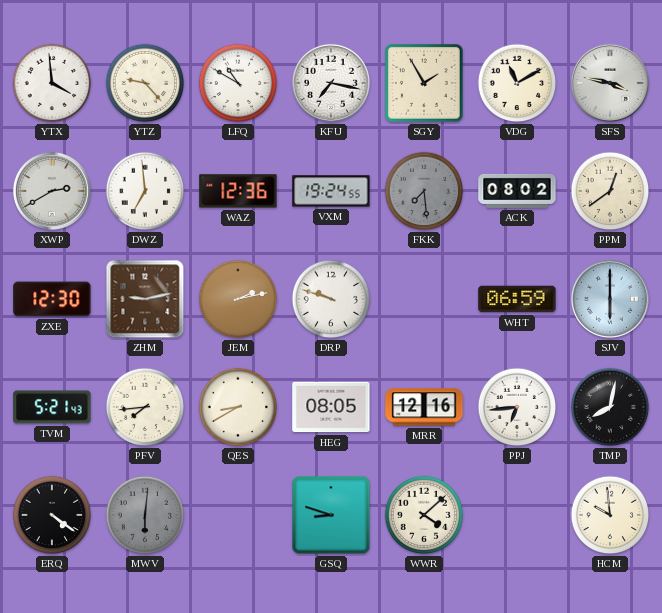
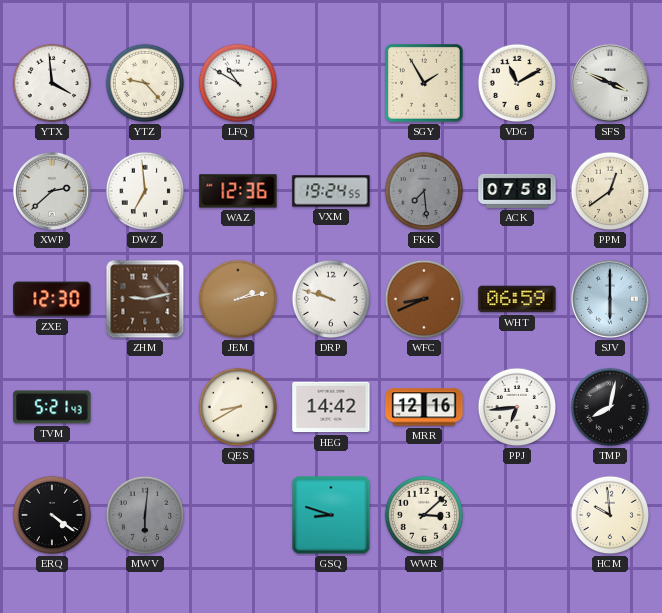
KFU: 7:17 -> none (331, 83)
SFS: 3:47 -> 3:49 (610, 83)
XWP: 2:40 -> 2:38 (52, 191)
ACK: 08:02 -> 07:58 (517, 191)
WFC: none -> 8:41 (424, 299)
PFV: 7:44 -> none (145, 407)
HEG: 08:05 -> 14:42 (331, 407)
WWR: 4:08 -> 3:08 (424, 515)
